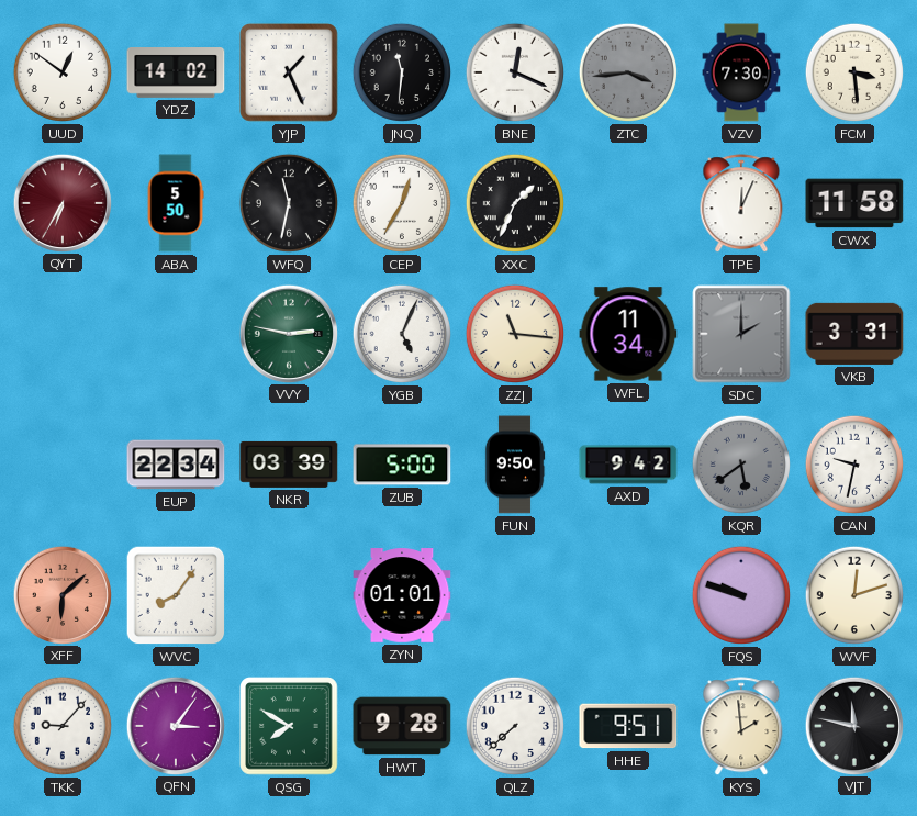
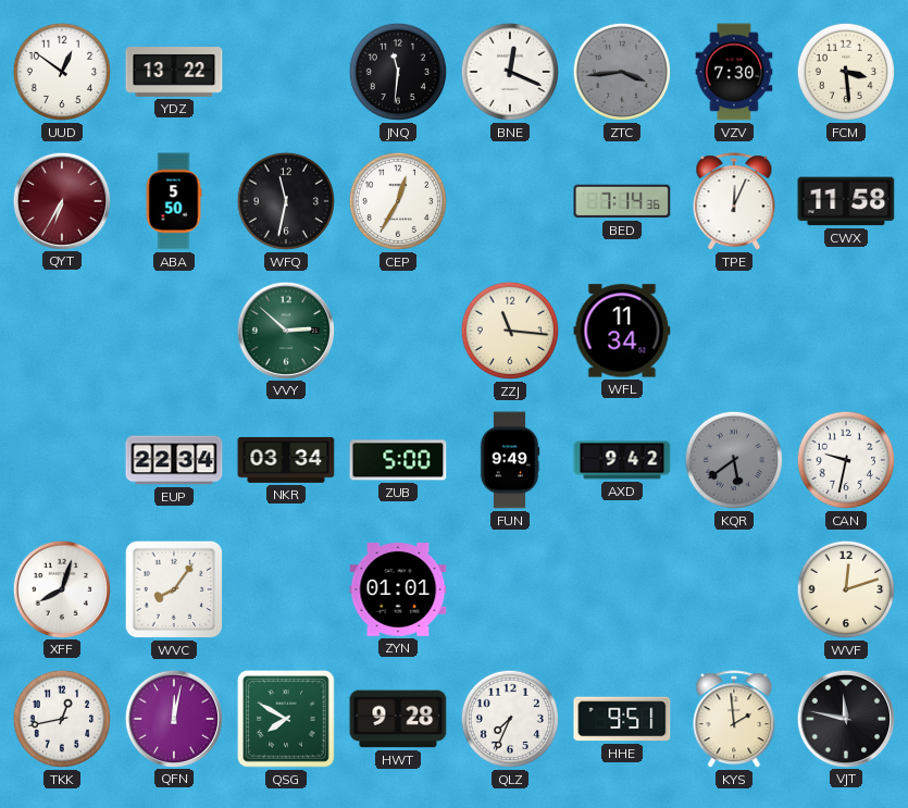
YDZ: 14:02 -> 13:22 (174, 73)
YJP: 1:26 -> none (289, 72)
XXC: 1:34 -> none (515, 203)
BED: none -> 7:14 (622, 201)
VVY: 2:47 -> 2:52 (285, 330)
YGB: 5:04 -> none (402, 334)
SDC: 2:00 -> none (741, 334)
VKB: 3:31 -> none (854, 334)
NKR: 03:39 -> 03:34 (286, 460)
FUN: 9:50 -> 9:49 (510, 460)
XFF: 6:08 -> 8:03 (61, 588)
XFF dial: salmon -> white (61, 588)
FQS: 9:48 -> none (741, 595)
TKK: 9:07 -> 12:43 (62, 719)
QFN: 3:06 -> 12:02 (173, 718)
QLZ: 7:38 -> 7:34 (510, 719)
